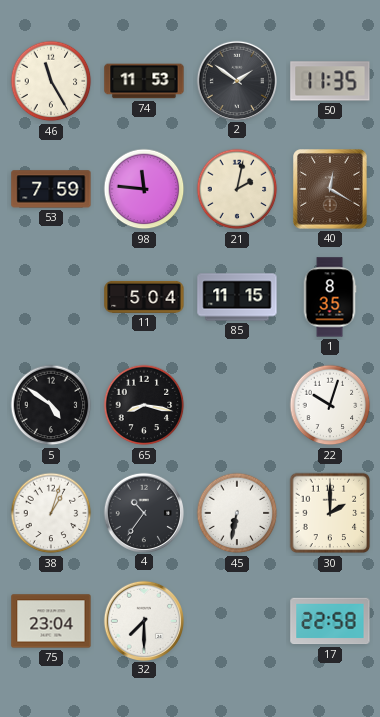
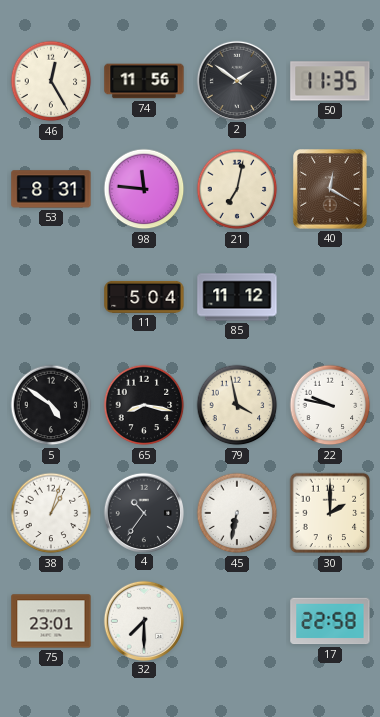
46: 11:25 -> 12:25 (51, 81)
74: 11:53 -> 11:56 (144, 81)
53: 7:59 -> 8:31 (51, 189)
21: 2:02 -> 7:02 (237, 189)
85: 11:15 -> 11:12 (237, 297)
1: 8:35 -> none (330, 297)
79: none -> 3:58 (237, 405)
22: 10:03 -> 9:47 (330, 405)
75: 23:04 -> 23:01 (51, 621)
